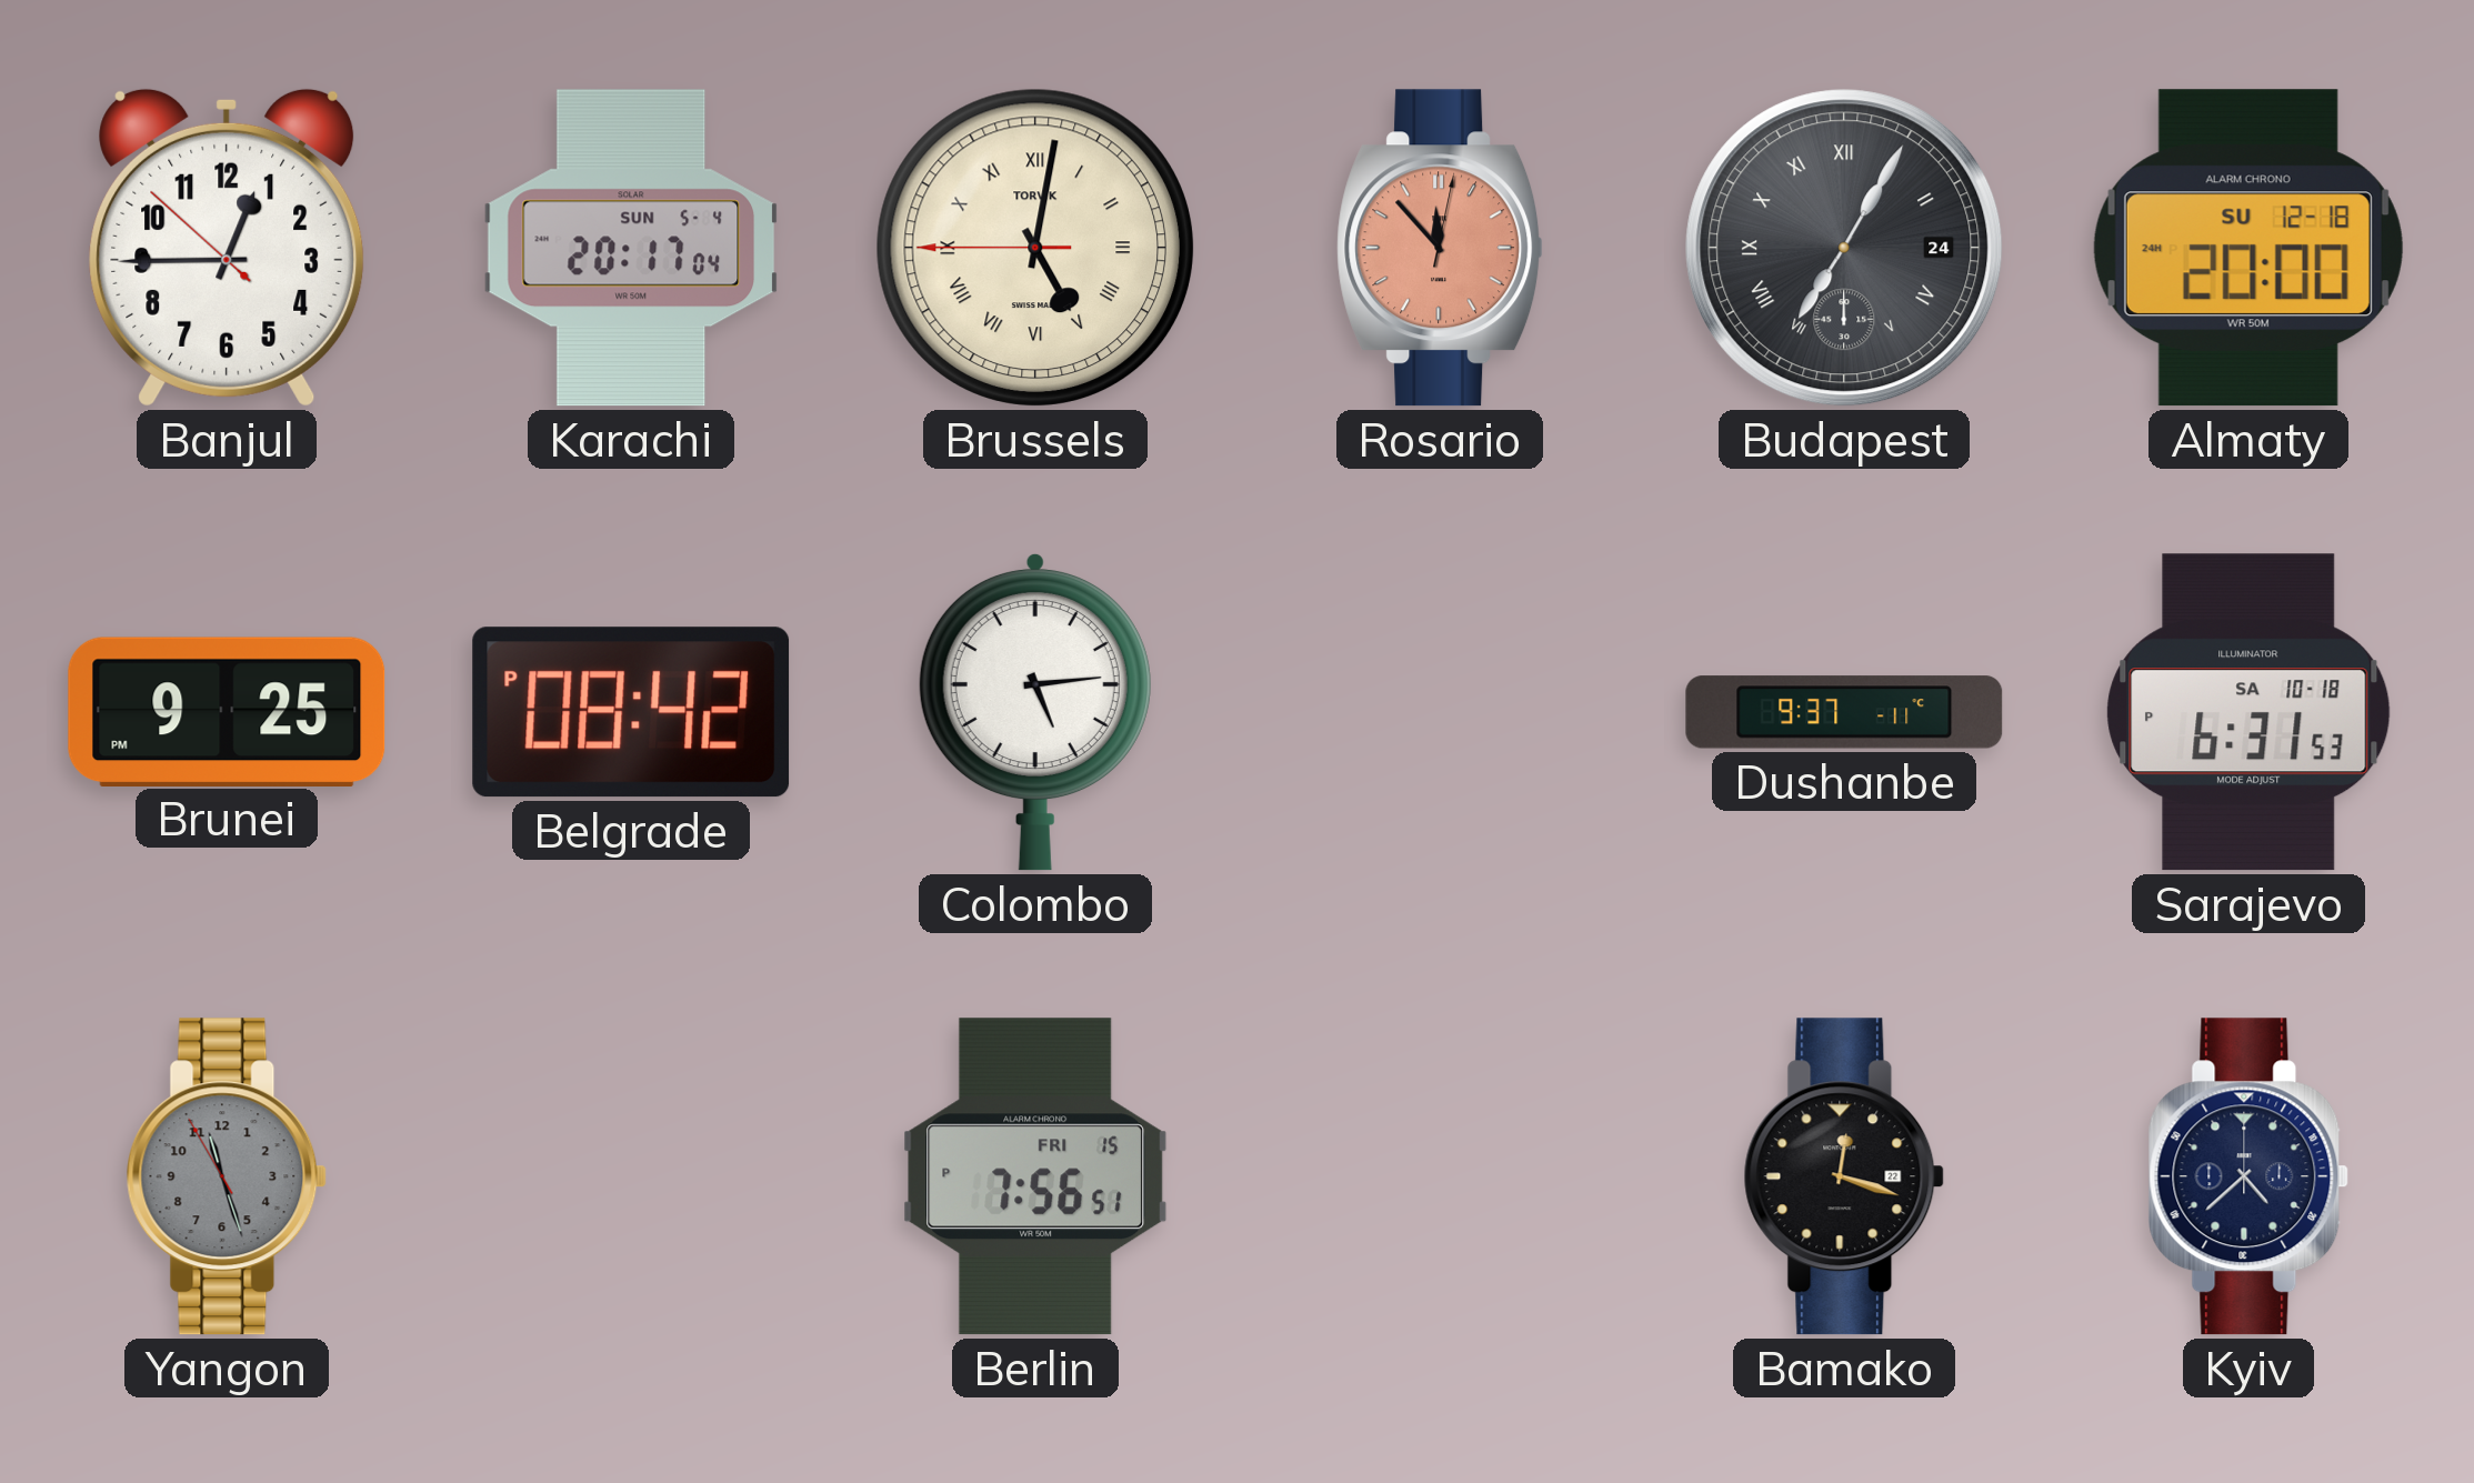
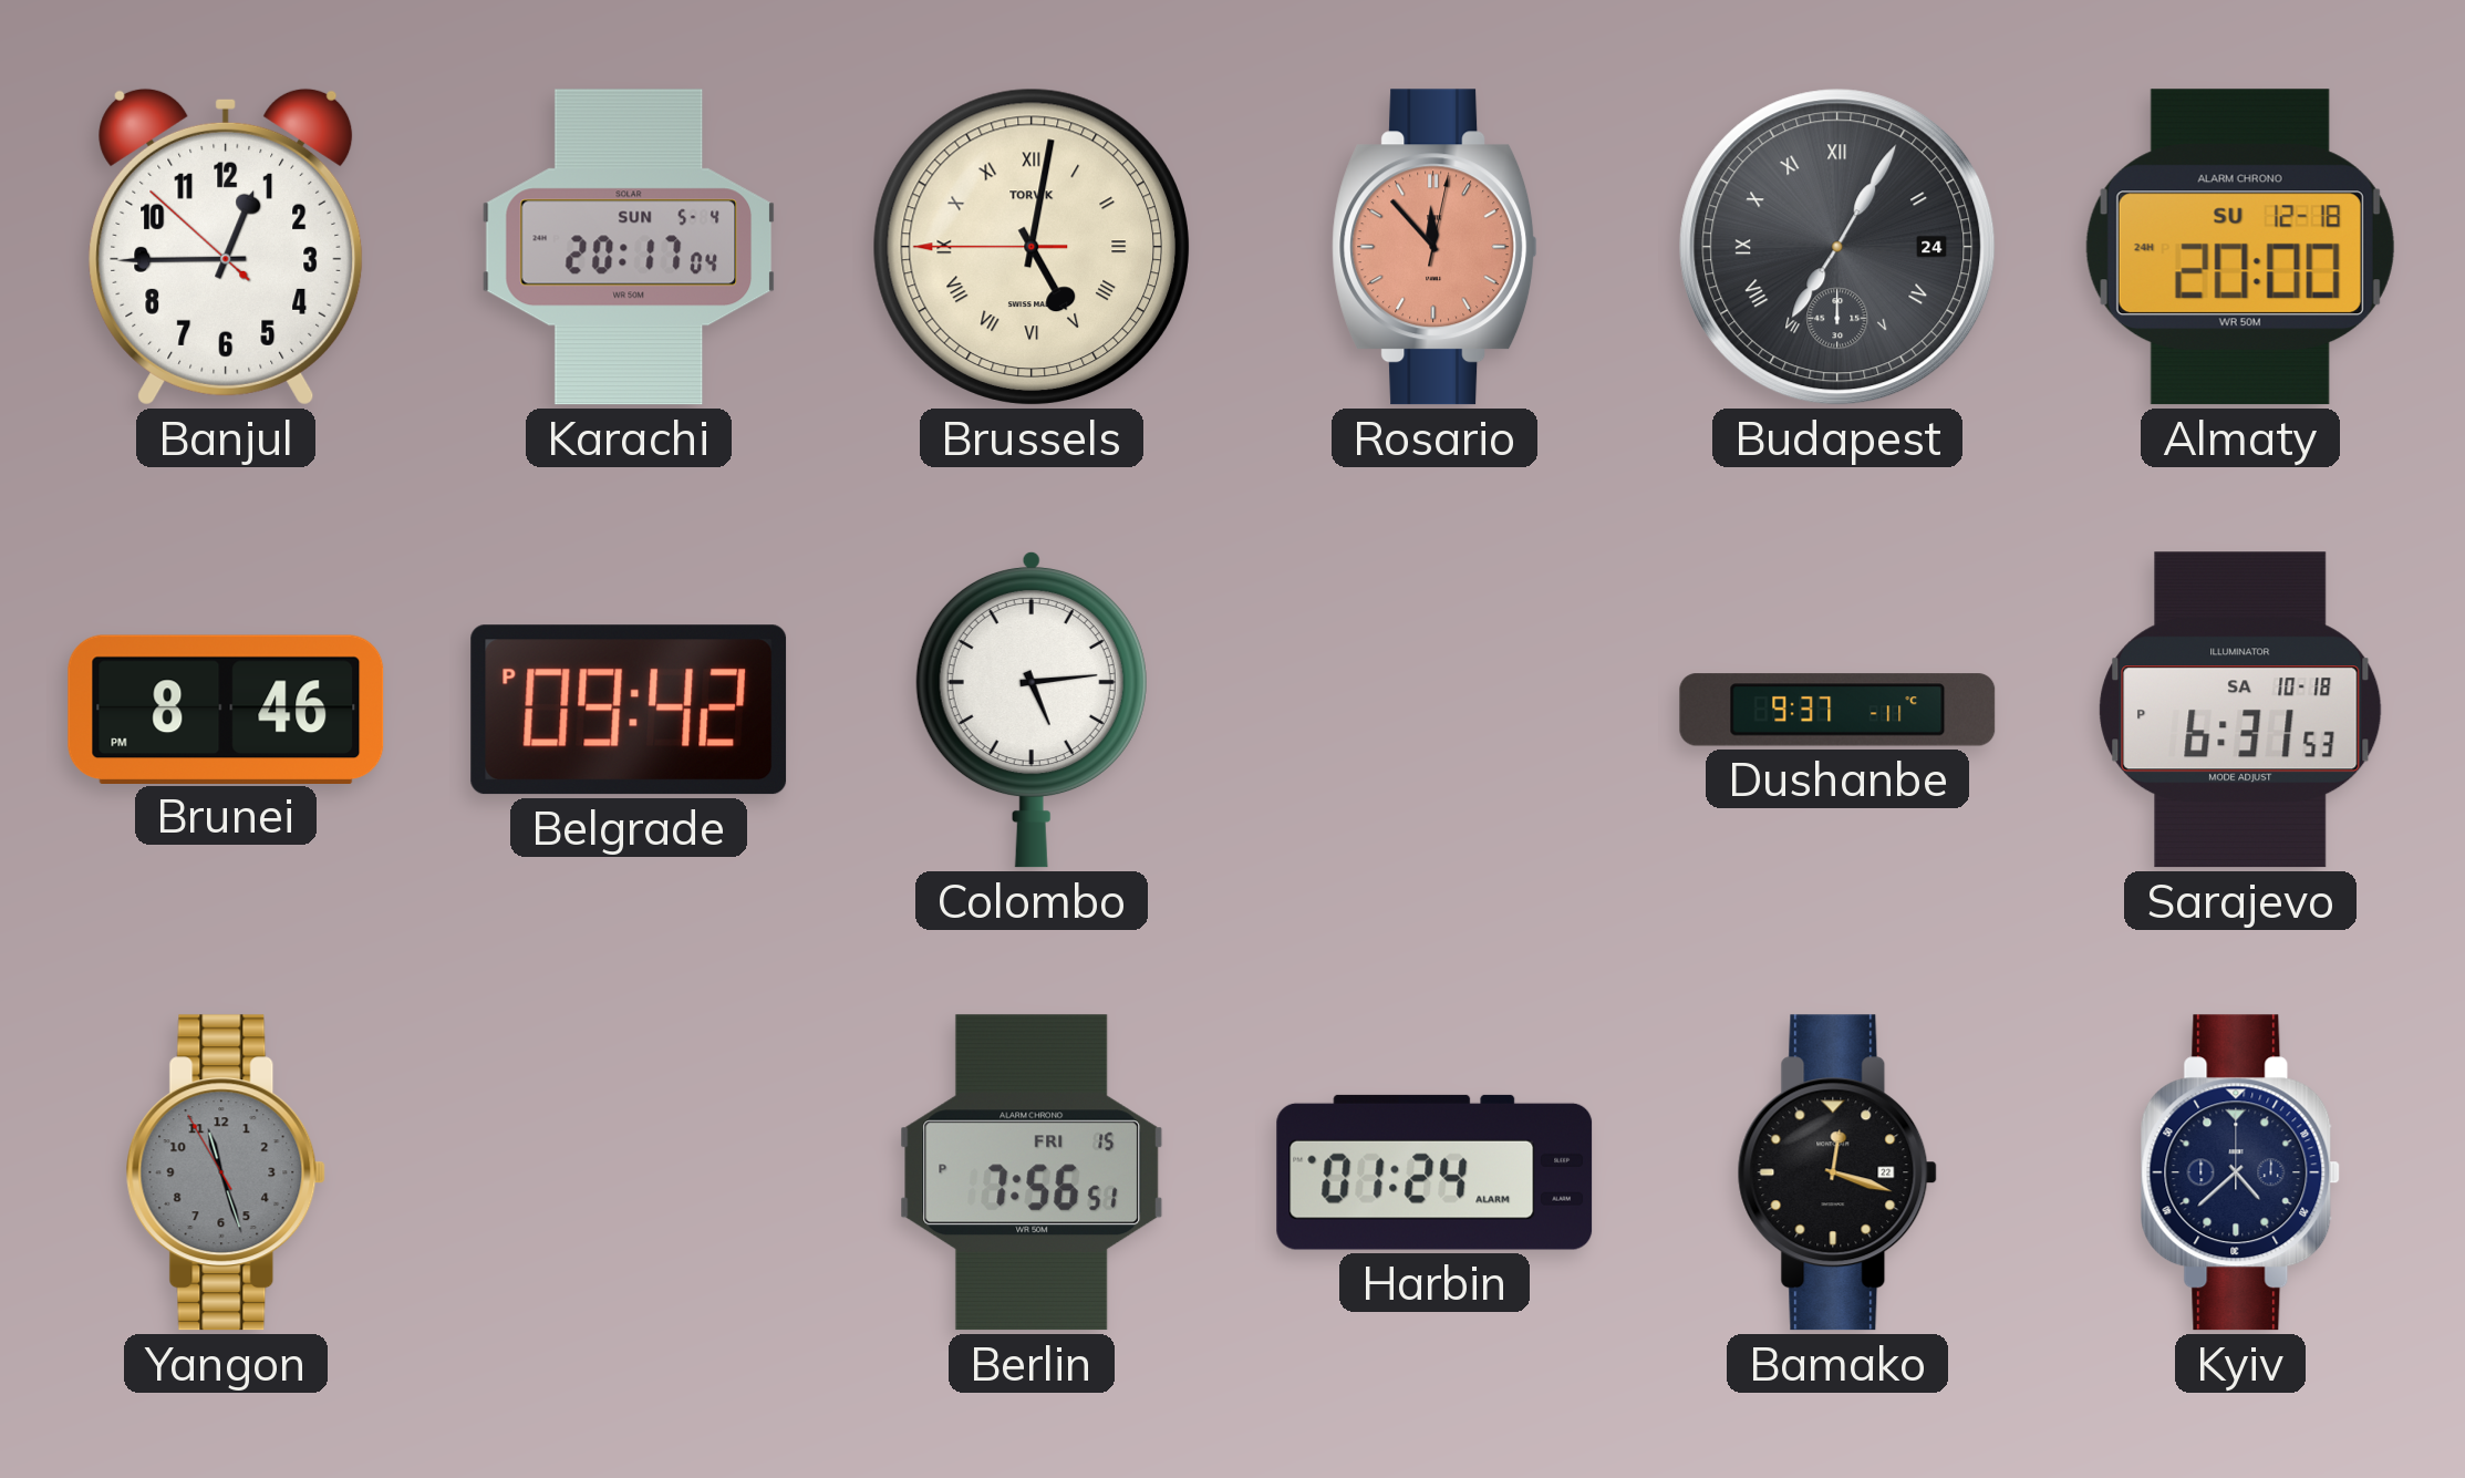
Brunei: 9:25 -> 8:46 (226, 709)
Belgrade: 08:42 -> 09:42 (629, 710)
Harbin: none -> 01:24 (1435, 1172)
